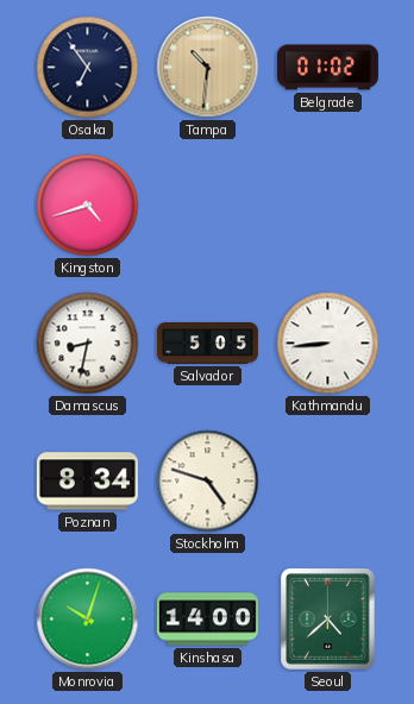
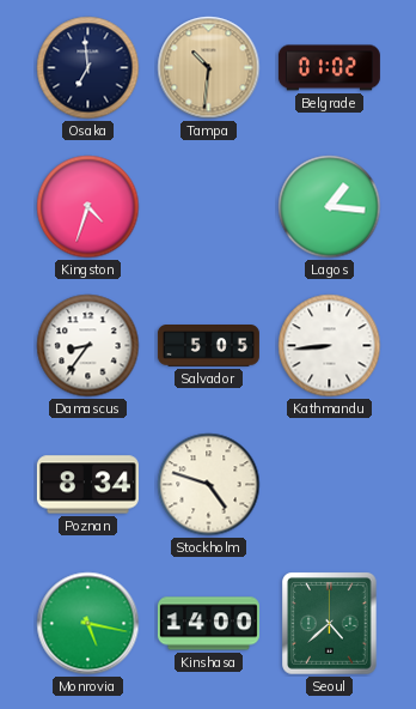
Osaka: 6:54 -> 6:59 (88, 68)
Kingston: 4:42 -> 4:33 (88, 207)
Lagos: none -> 1:16 (330, 207)
Damascus: 8:32 -> 8:36 (88, 346)
Monrovia: 10:03 -> 5:17 (88, 624)
